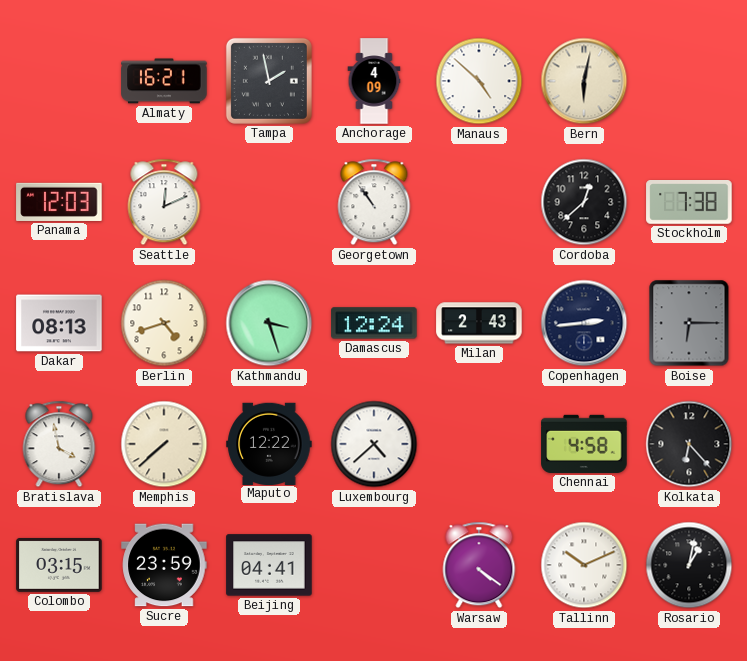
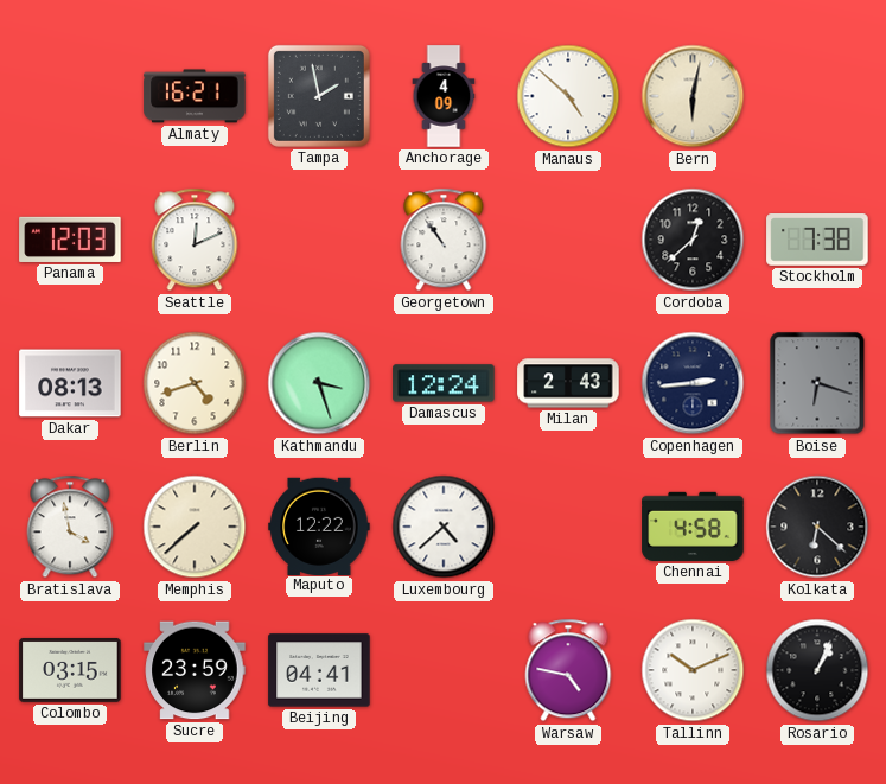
Boise: 6:15 -> 6:18 (817, 383)
Kolkata: 6:23 -> 6:22 (817, 527)
Warsaw: 4:21 -> 4:47 (568, 670)
Rosario: 1:02 -> 1:04 (817, 670)
